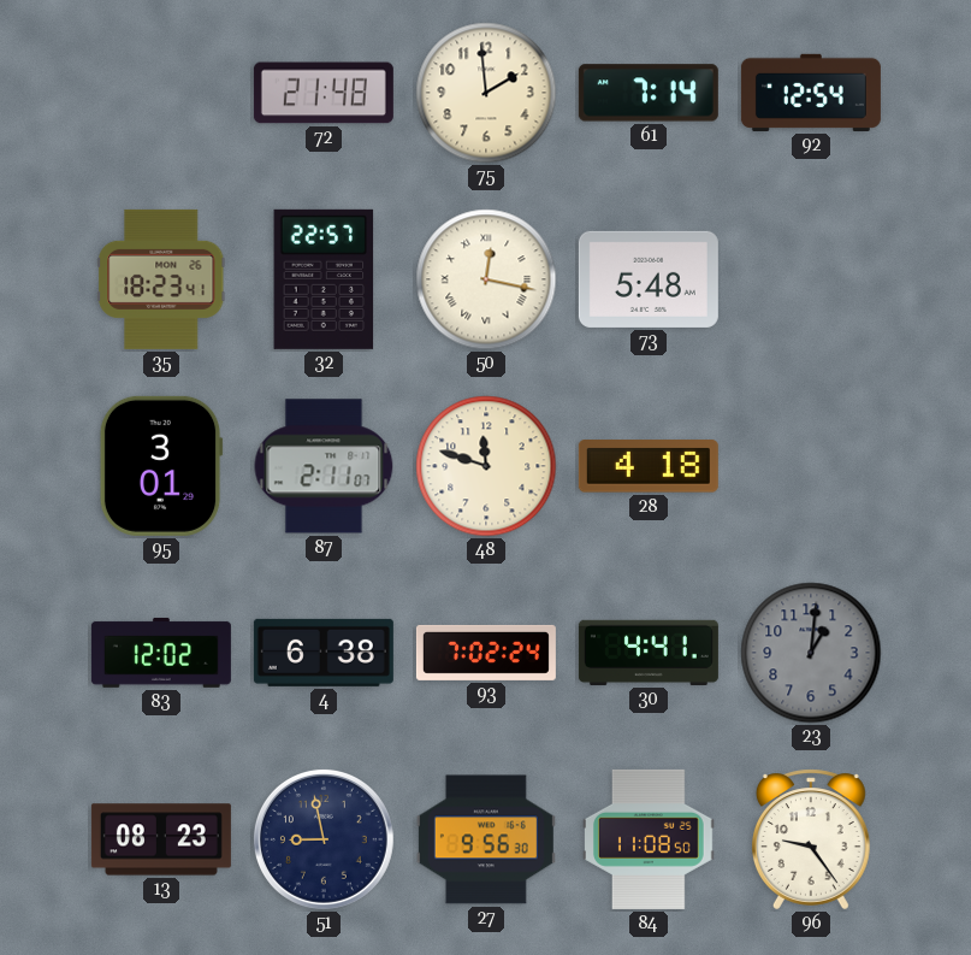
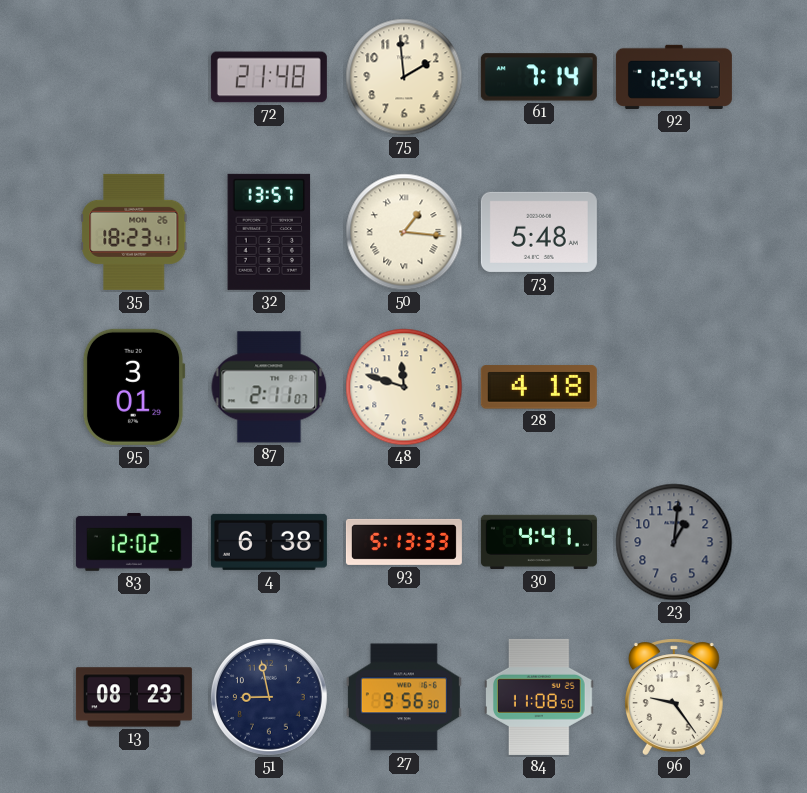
32: 22:57 -> 13:57 (269, 232)
50: 12:17 -> 1:16 (404, 232)
93: 7:02 -> 5:13 (404, 542)
